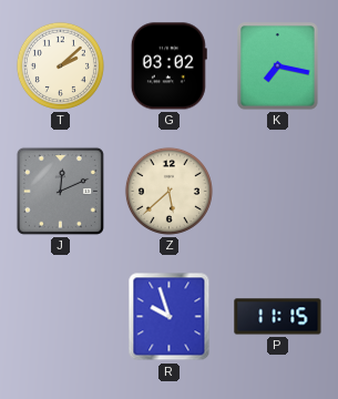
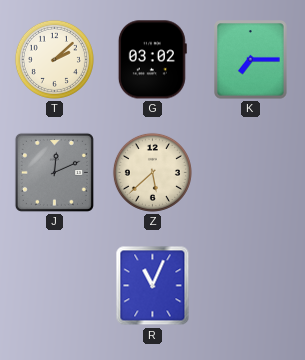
K: 7:17 -> 7:15 (251, 60)
R: 9:57 -> 11:04 (153, 286)
P: 11:15 -> none (278, 317)
